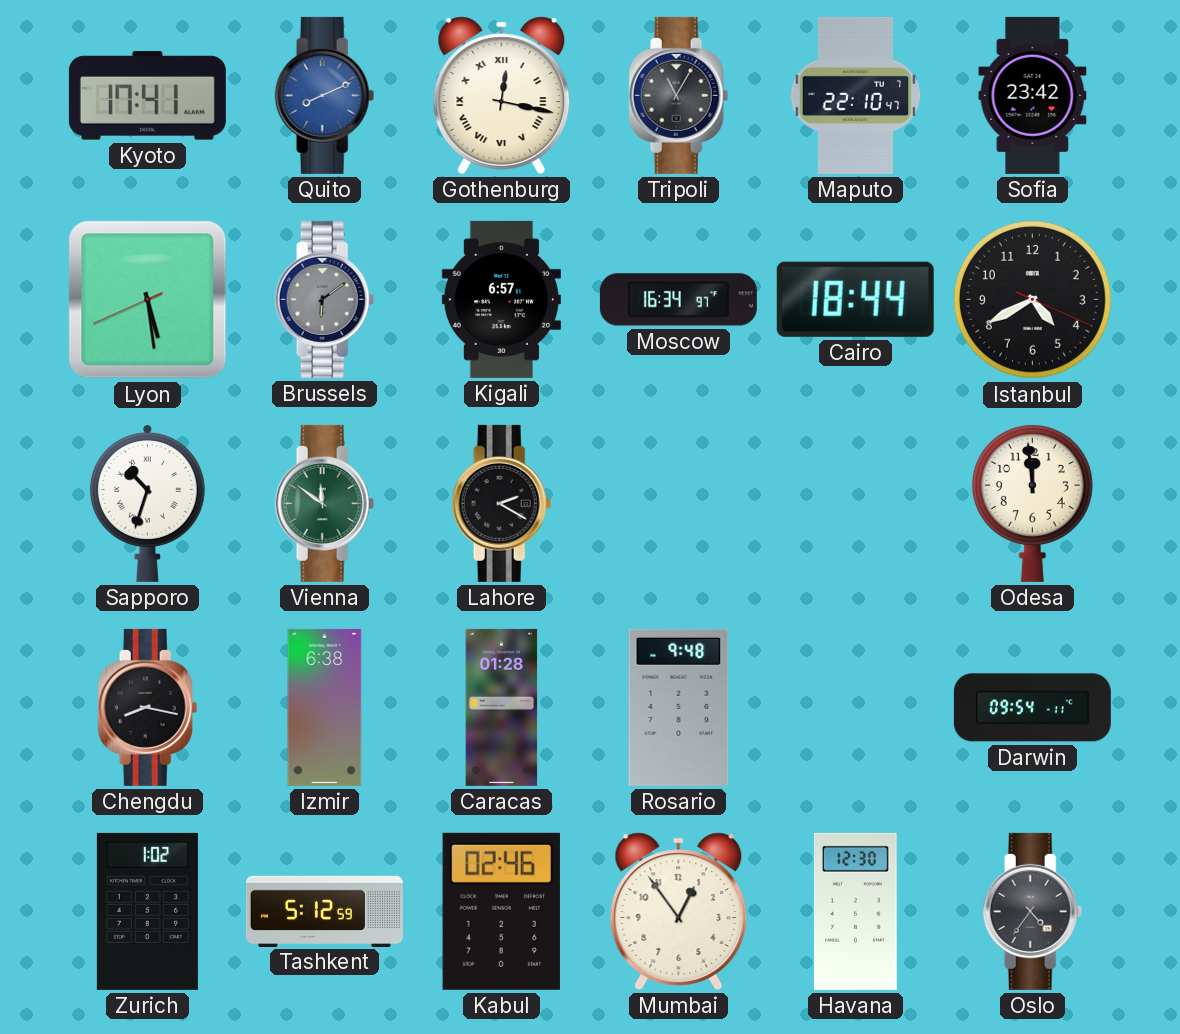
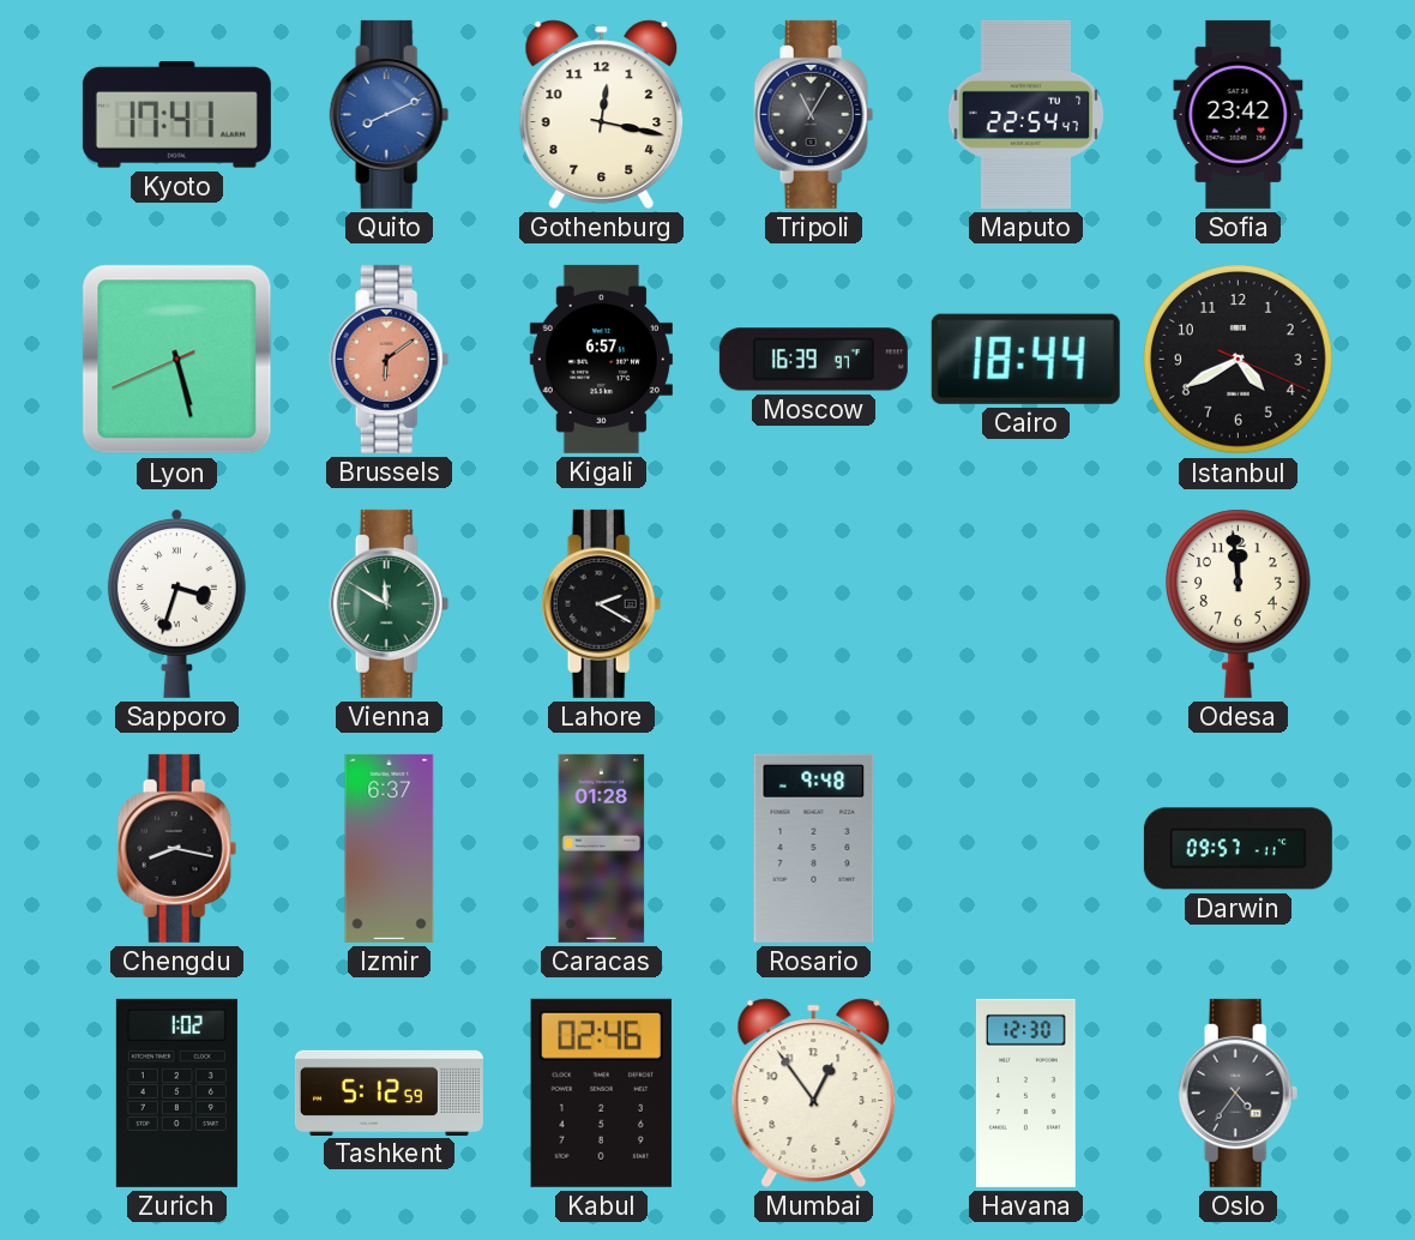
Gothenburg numerals: Roman -> Arabic (602, 114)
Maputo: 22:10 -> 22:54 (1026, 114)
Lyon: 5:28 -> 5:27 (177, 360)
Brussels dial: grey -> salmon (390, 359)
Moscow: 16:34 -> 16:39 (813, 360)
Sapporo: 10:33 -> 3:33 (176, 604)
Vienna: 11:51 -> 11:50 (390, 603)
Izmir: 6:38 -> 6:37 (390, 848)
Darwin: 09:54 -> 09:57 (1238, 849)
